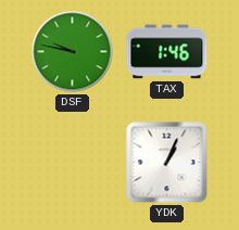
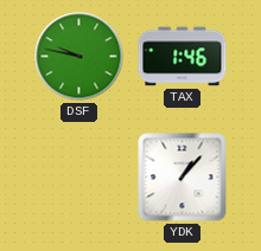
YDK: 1:04 -> 1:07 (183, 178)
